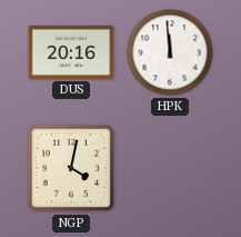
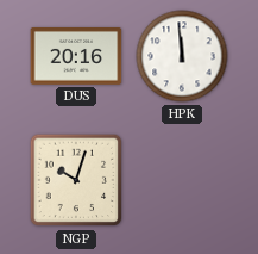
NGP: 4:02 -> 10:03 (76, 180)
